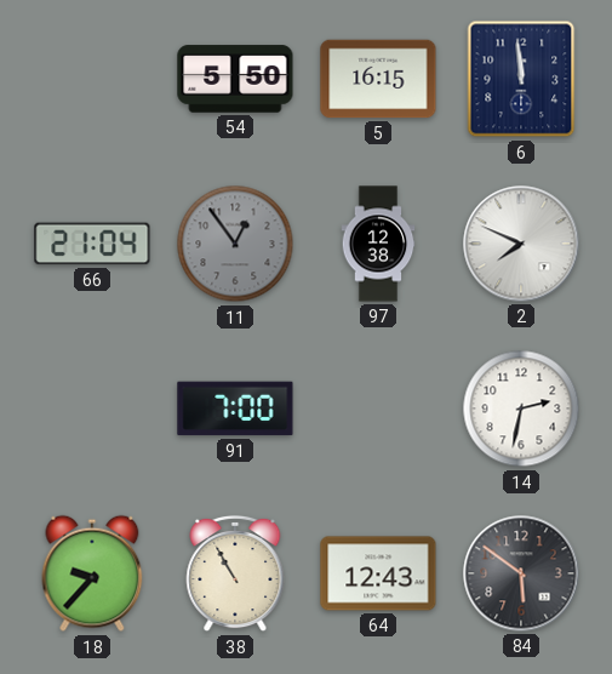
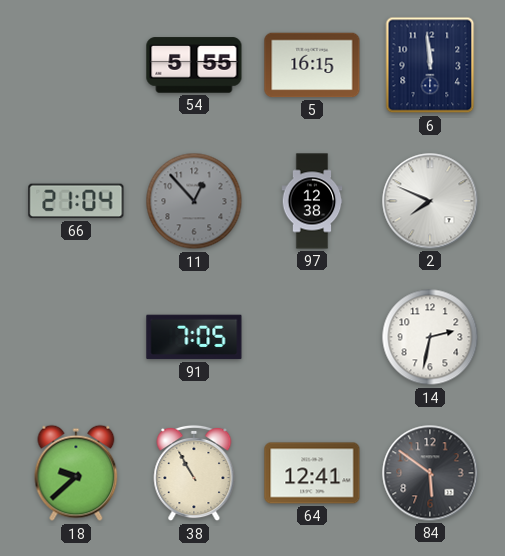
54: 5:50 -> 5:55 (194, 65)
11: 12:54 -> 12:53 (194, 201)
91: 7:00 -> 7:05 (194, 337)
18: 9:37 -> 9:38 (76, 473)
64: 12:43 -> 12:41 (312, 473)
